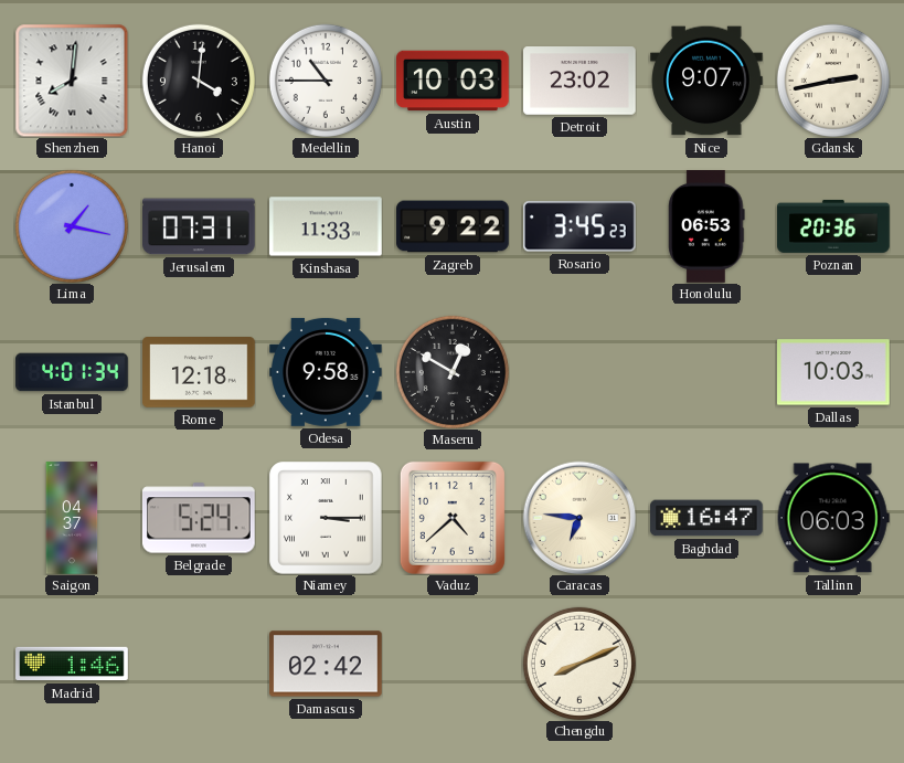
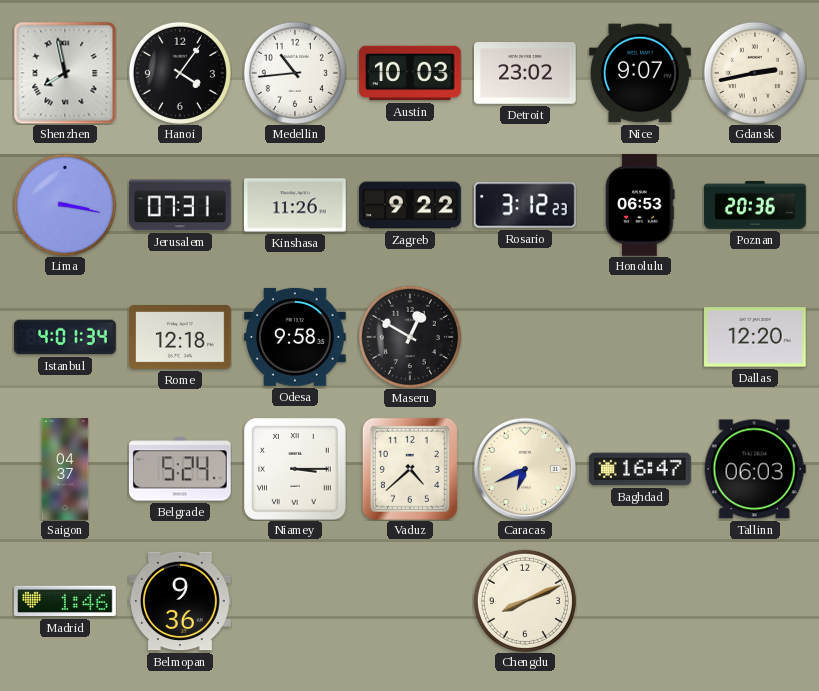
Shenzhen: 8:01 -> 7:58 (65, 73)
Hanoi: 4:01 -> 4:06 (180, 73)
Medellin: 10:45 -> 10:44 (295, 73)
Lima: 1:17 -> 3:17 (65, 205)
Kinshasa: 11:33 -> 11:26 (296, 205)
Rosario: 3:45 -> 3:12 (526, 205)
Dallas: 10:03 -> 12:20 (756, 337)
Caracas: 6:46 -> 6:41 (525, 469)
Belmopan: none -> 9:36 (180, 601)
Damascus: 02:42 -> none (327, 664)
